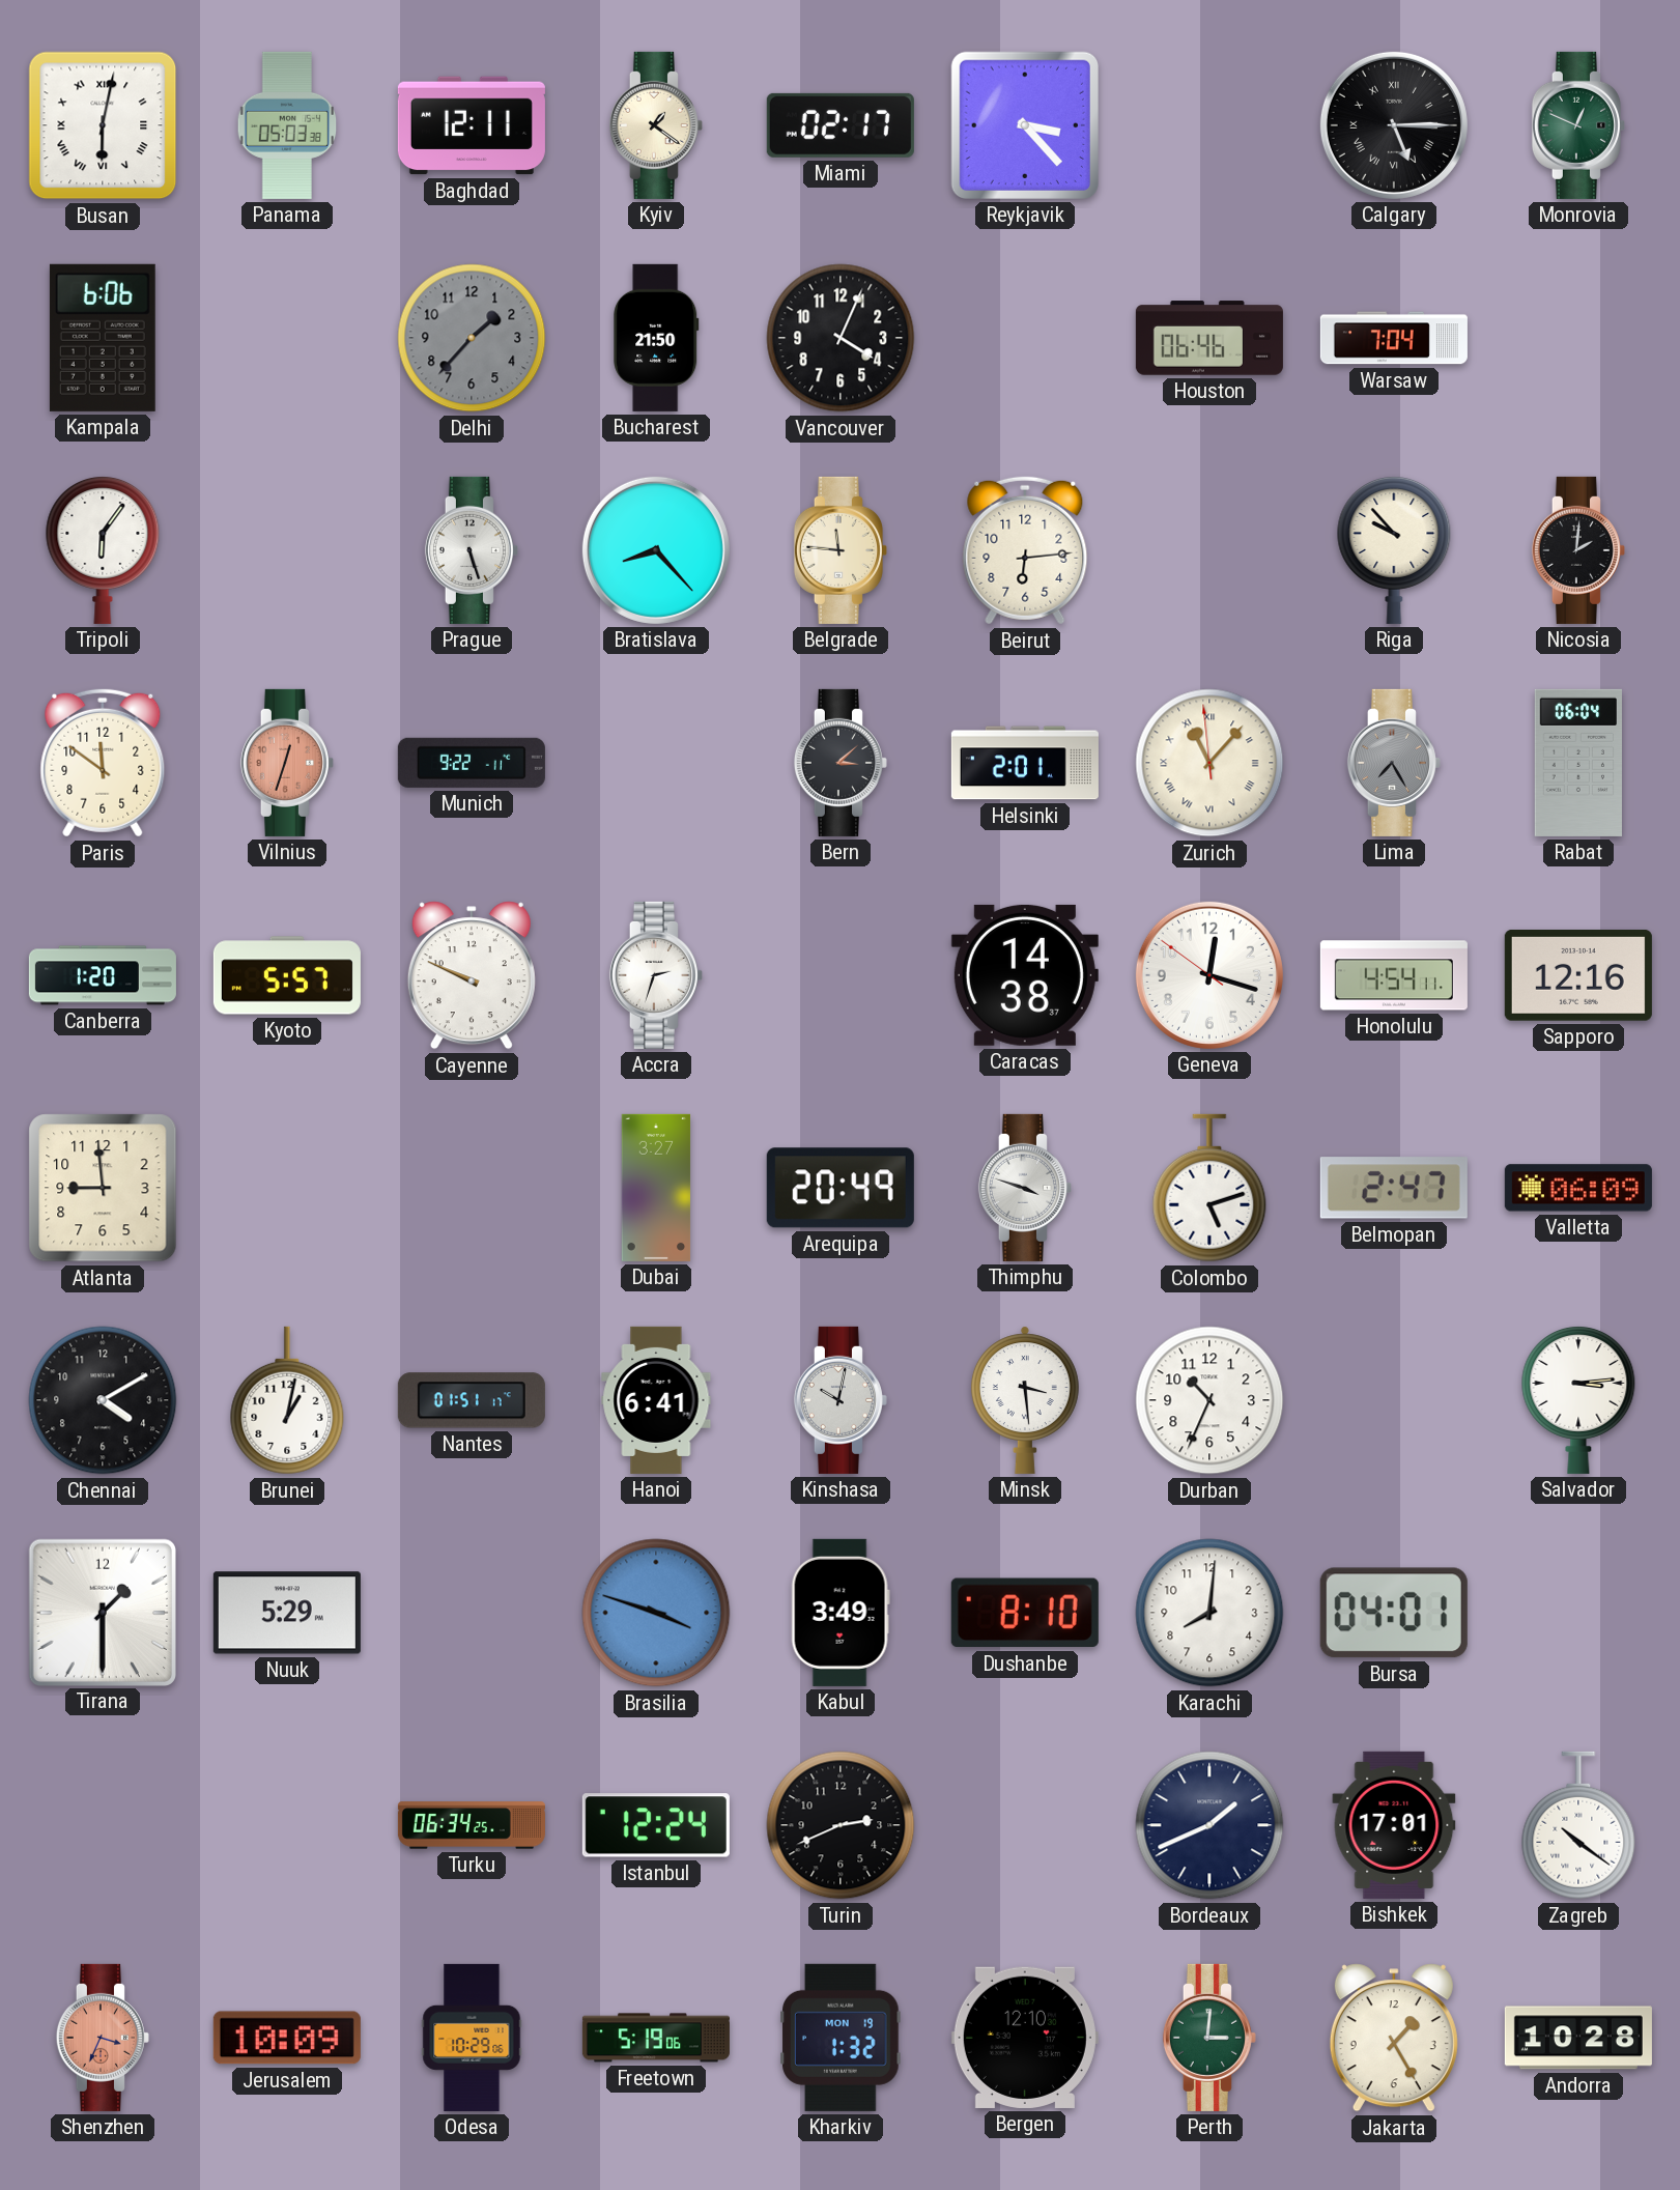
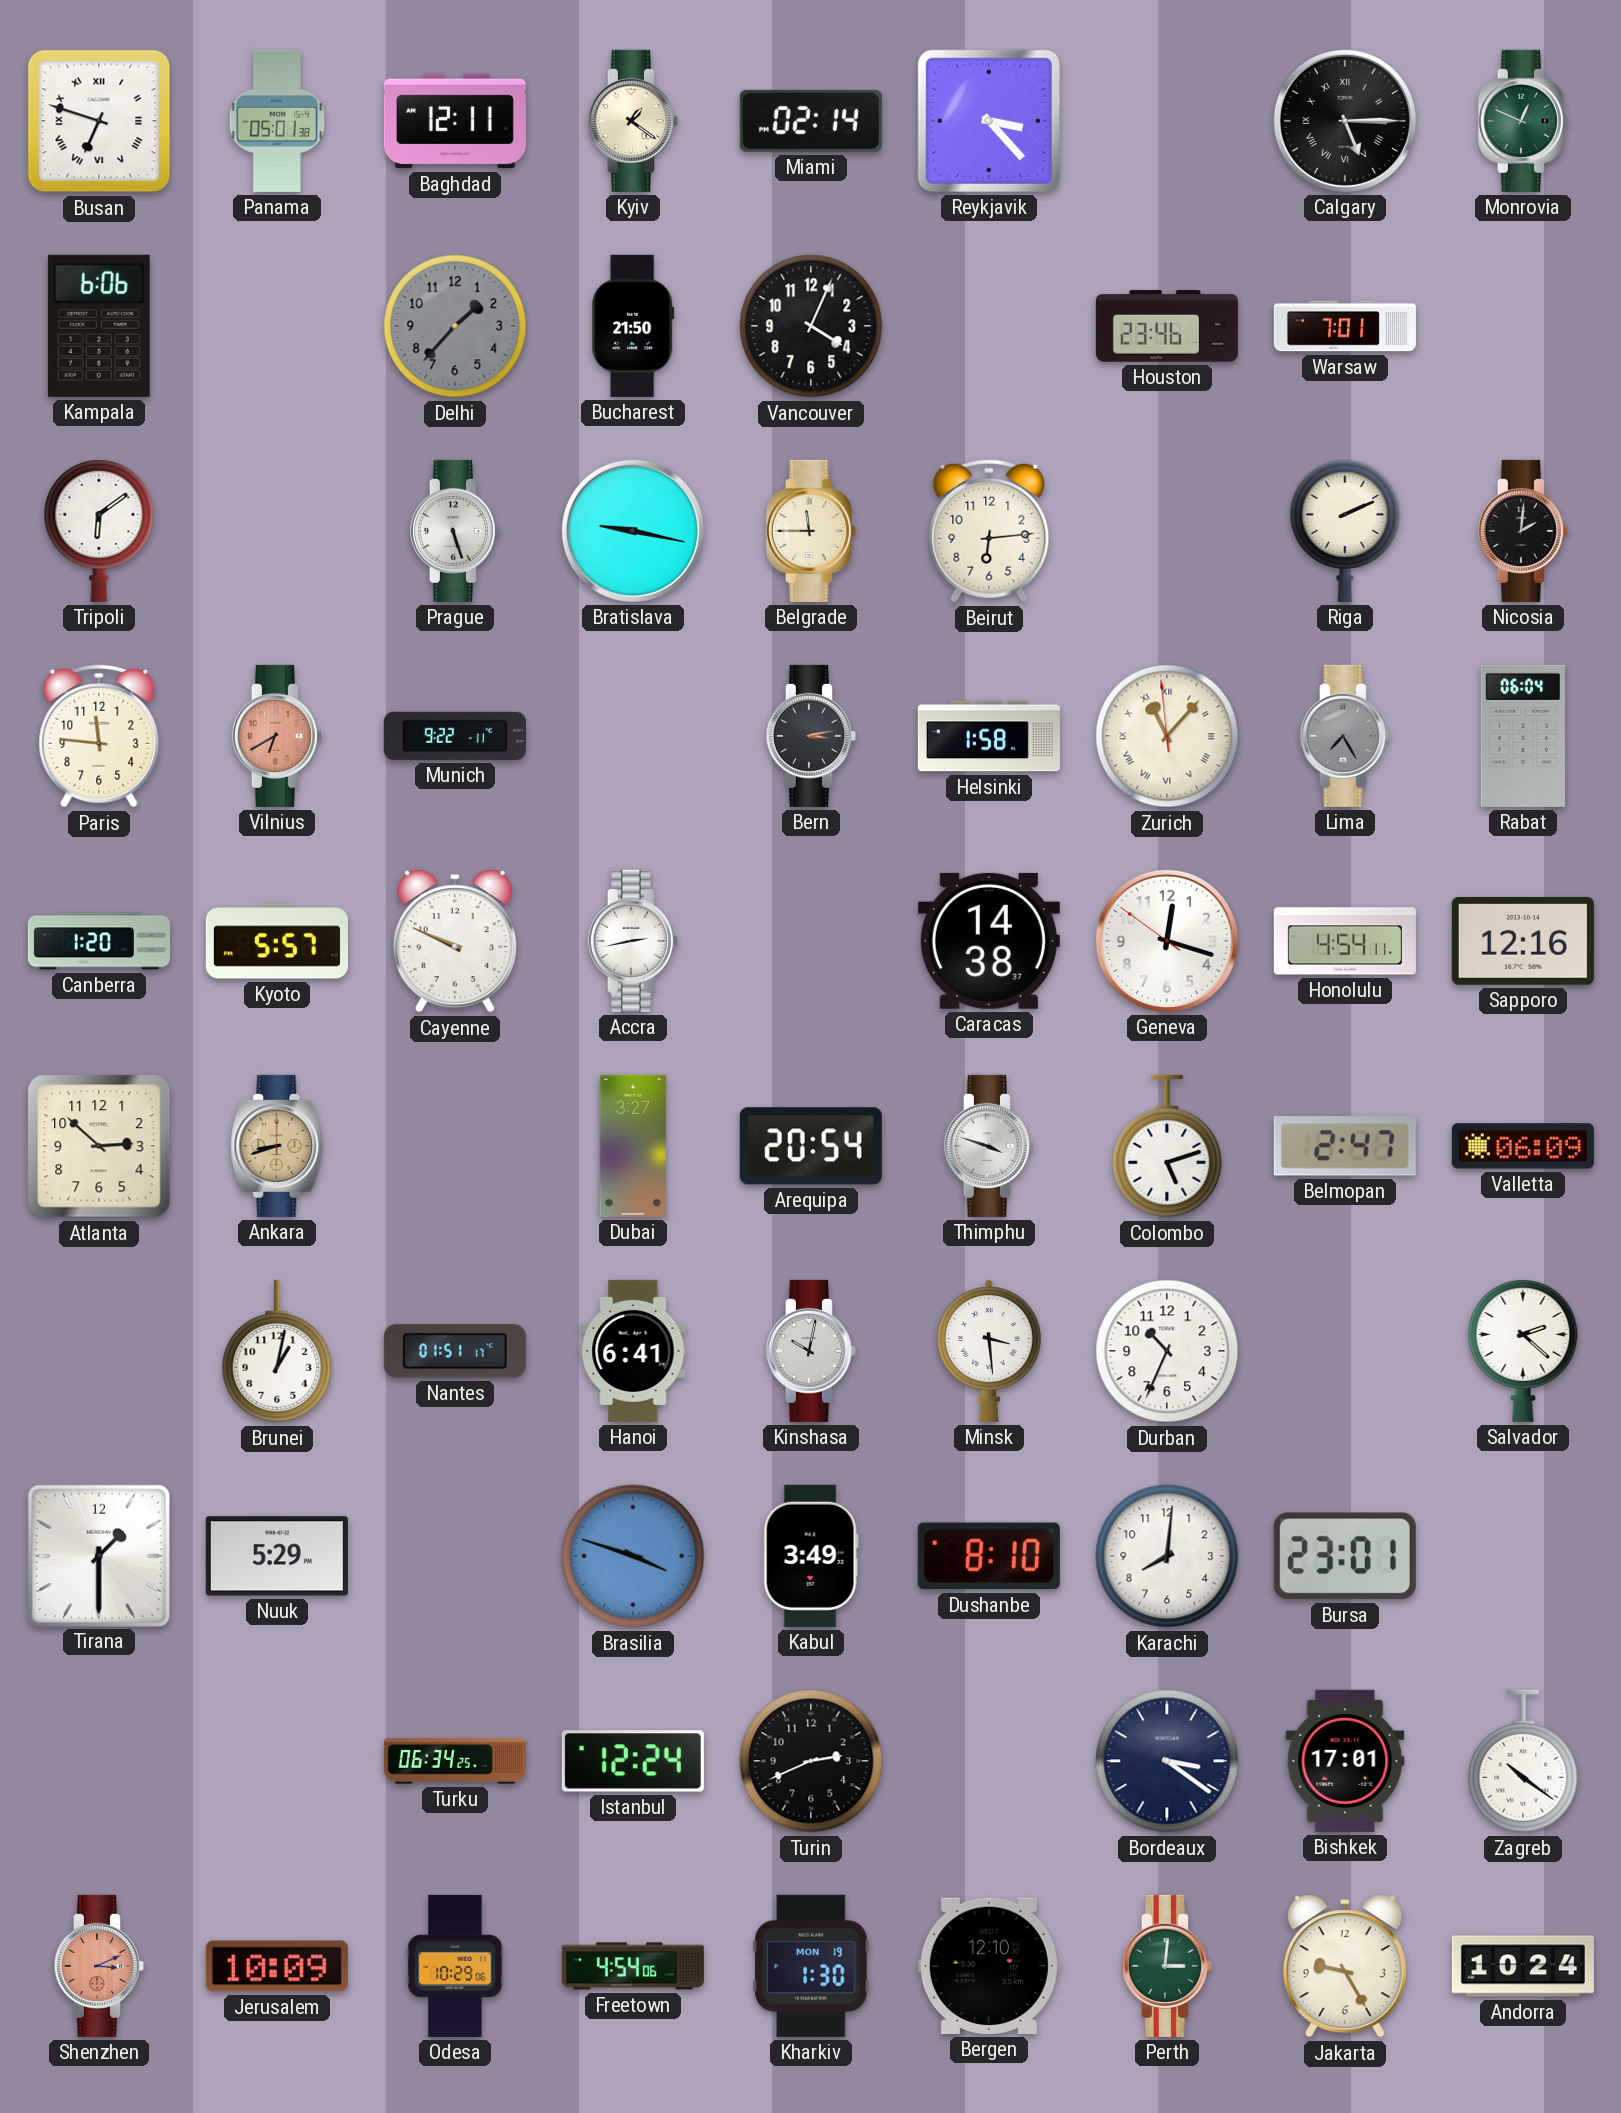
Busan: 6:02 -> 6:48 (99, 121)
Panama: 05:03 -> 05:01 (277, 121)
Miami: 02:17 -> 02:14 (811, 121)
Houston: 06:46 -> 23:46 (1167, 326)
Warsaw: 7:04 -> 7:01 (1345, 326)
Tripoli: 6:06 -> 6:09 (99, 530)
Bratislava: 8:23 -> 9:17 (633, 531)
Belgrade: 11:46 -> 11:45 (811, 531)
Riga: 9:53 -> 2:11 (1345, 530)
Paris: 11:51 -> 11:46 (99, 736)
Vilnius: 12:33 -> 6:40 (277, 736)
Bern: 3:08 -> 3:13 (811, 736)
Helsinki: 2:01 -> 1:58 (989, 736)
Accra: 2:33 -> 2:43 (633, 941)
Atlanta: 8:59 -> 2:52 (99, 1146)
Ankara: none -> 8:42 (277, 1146)
Arequipa: 20:49 -> 20:54 (811, 1146)
Chennai: 4:10 -> none (103, 1400)
Salvador: 3:14 -> 2:22 (1523, 1350)
Bursa: 04:01 -> 23:01 (1345, 1556)
Bordeaux: 1:41 -> 3:21 (1167, 1761)
Shenzhen: 3:34 -> 3:11 (99, 1966)
Freetown: 5:19 -> 4:54 (633, 1966)
Kharkiv: 1:32 -> 1:30 (811, 1966)
Jakarta: 1:25 -> 9:25 (1345, 1966)
Andorra: 10:28 -> 10:24 (1523, 1966)
